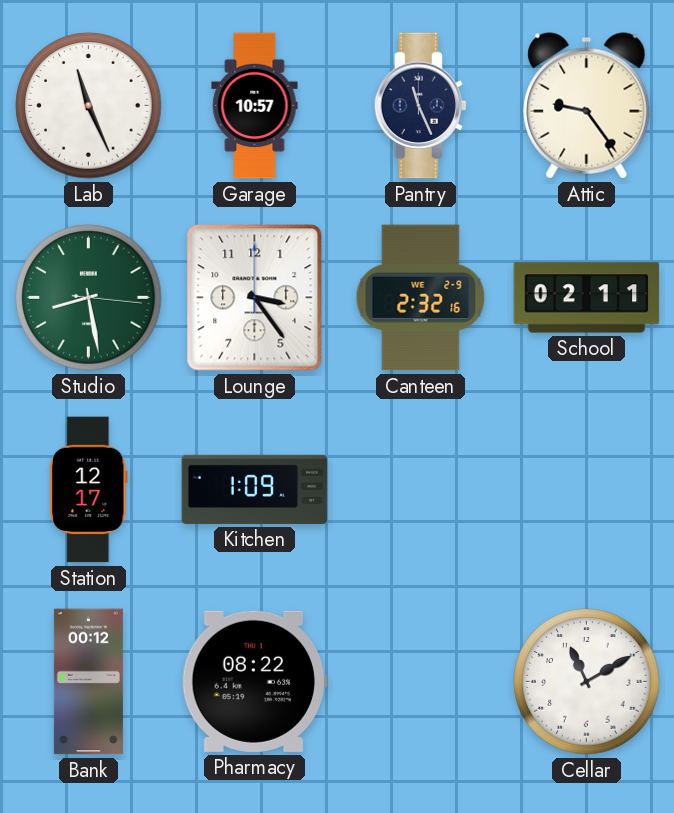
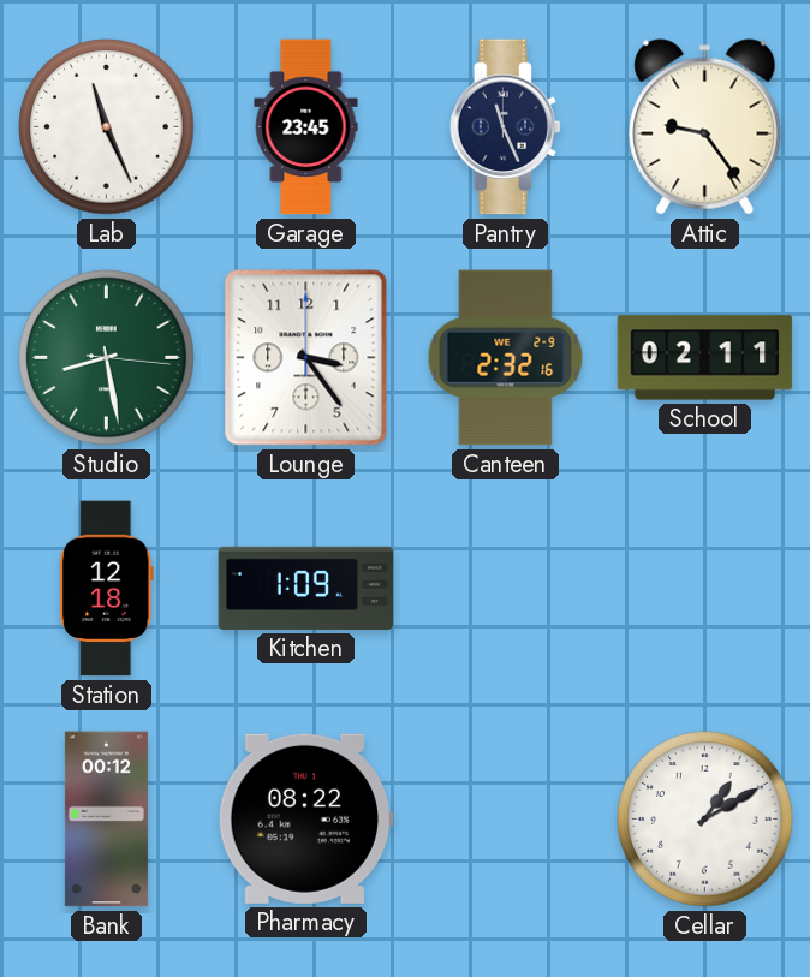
Garage: 10:57 -> 23:45 (306, 127)
Station: 12:17 -> 12:18 (107, 589)
Cellar: 11:10 -> 1:10 (705, 820)
